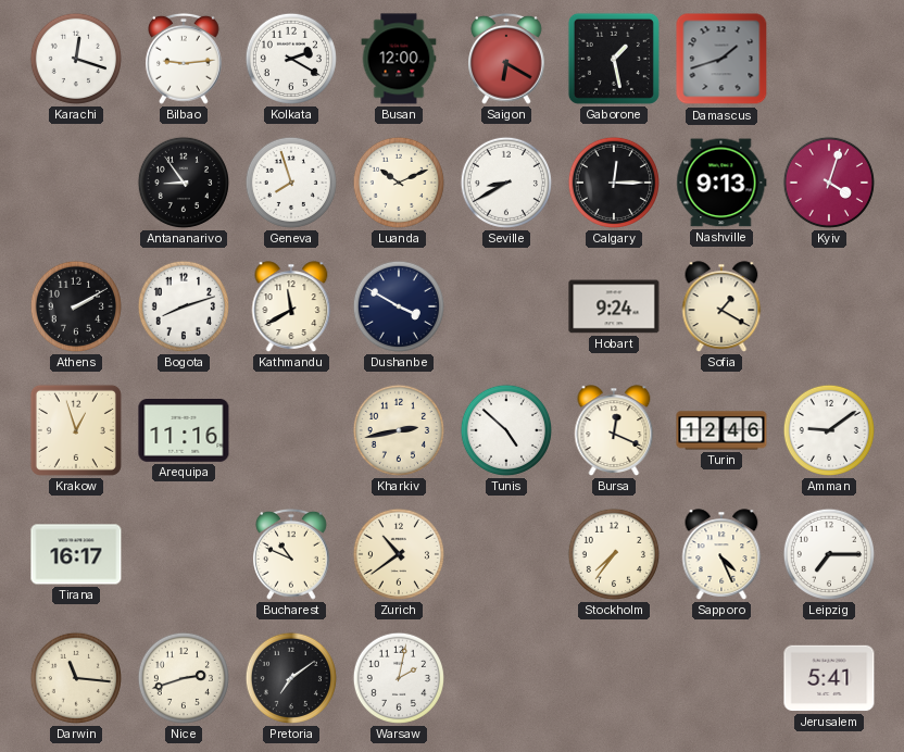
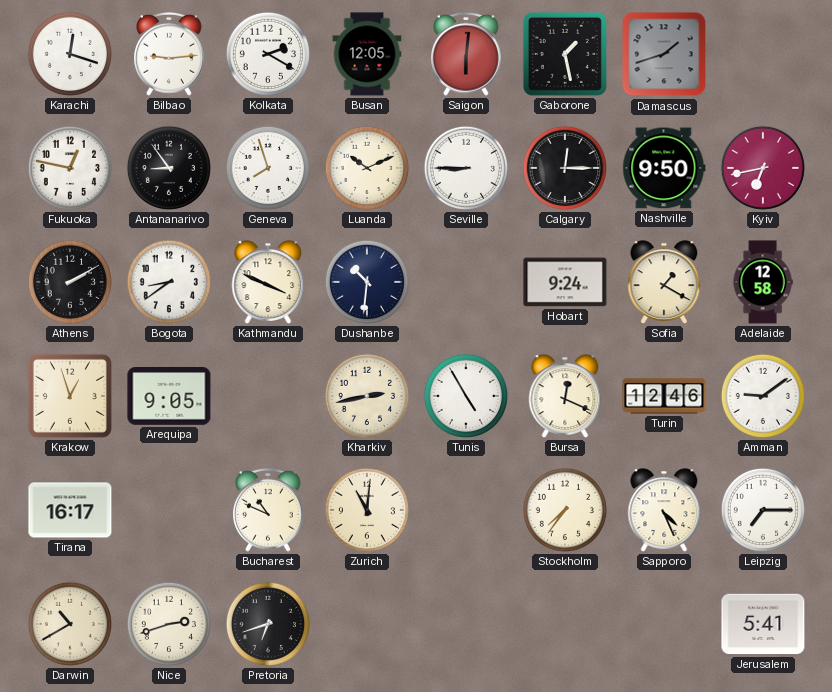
Busan: 12:00 -> 12:05 (367, 54)
Saigon: 6:20 -> 6:01 (467, 54)
Fukuoka: none -> 12:47 (70, 168)
Seville: 8:40 -> 8:45 (466, 168)
Nashville: 9:13 -> 9:50 (664, 168)
Kyiv: 4:03 -> 6:43 (763, 168)
Bogota: 8:12 -> 8:39 (169, 282)
Kathmandu: 11:40 -> 3:49 (268, 282)
Dushanbe: 3:50 -> 10:31 (367, 282)
Adelaide: none -> 12:58 (763, 282)
Arequipa: 11:16 -> 9:05 (169, 397)
Tunis: 4:52 -> 4:55 (466, 396)
Zurich: 10:39 -> 11:01 (367, 510)
Darwin: 11:16 -> 10:40 (70, 624)
Pretoria: 7:09 -> 6:42 (268, 624)
Warsaw: 2:02 -> none (399, 678)
